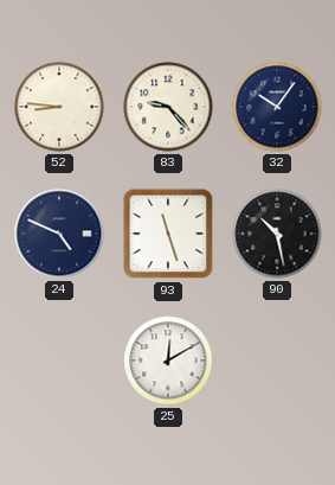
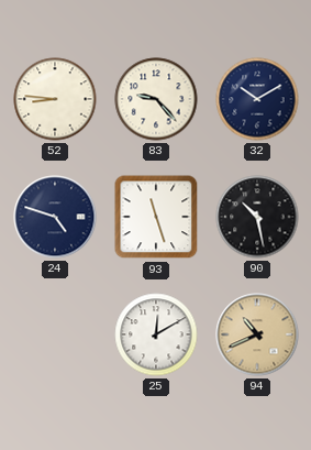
32: 10:06 -> 10:10 (257, 99)
24: 4:49 -> 4:48 (55, 217)
94: none -> 10:41 (257, 334)
